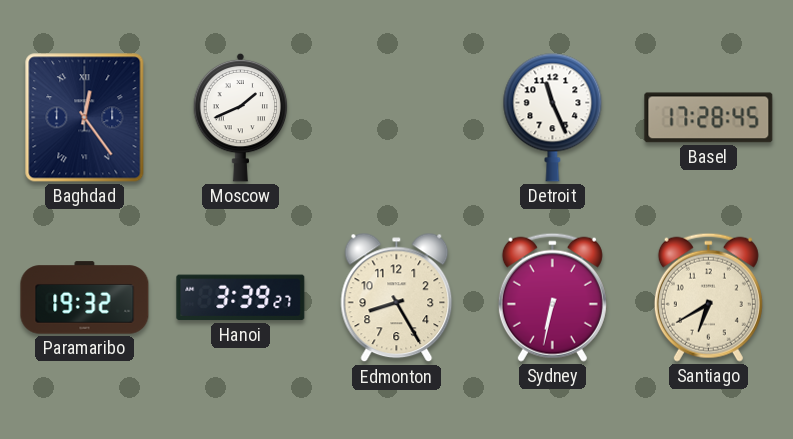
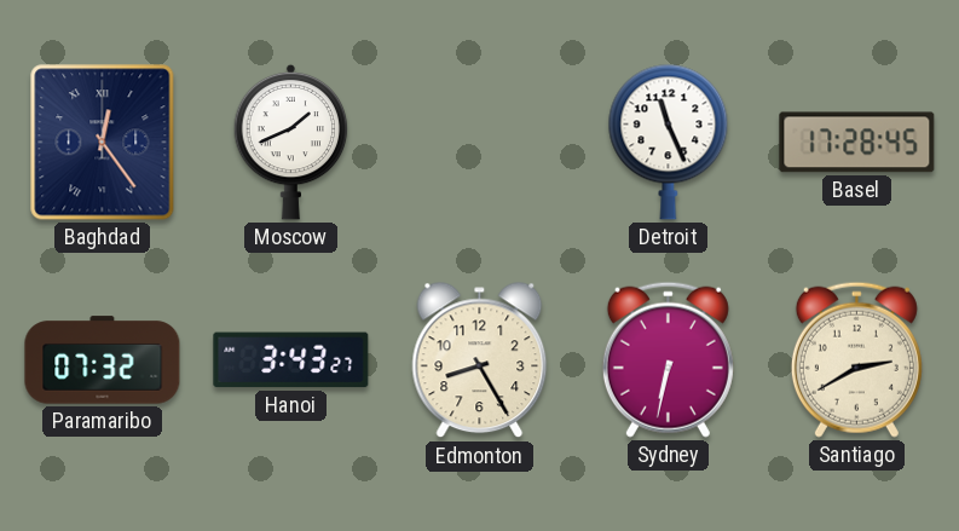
Paramaribo: 19:32 -> 07:32 (103, 360)
Hanoi: 3:39 -> 3:43 (291, 360)
Santiago: 6:40 -> 2:40 (856, 359)
